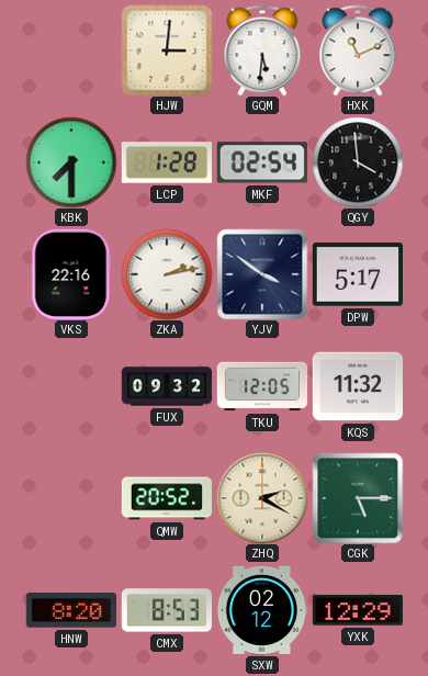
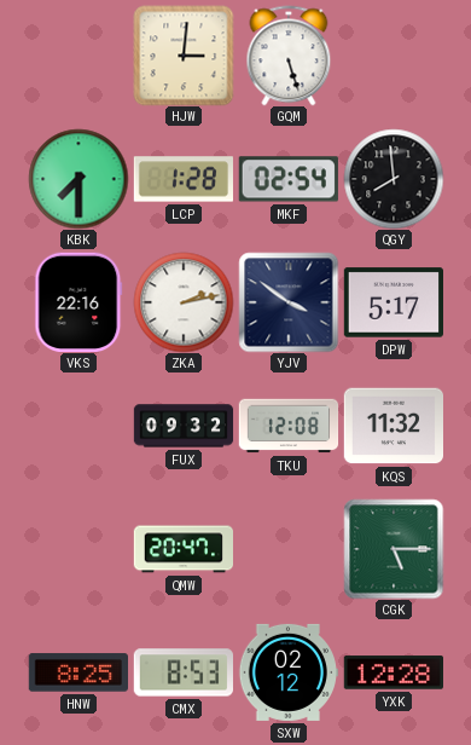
GQM: 5:31 -> 5:27 (289, 56)
HXK: 11:11 -> none (358, 50)
QGY: 3:59 -> 7:59 (394, 179)
TKU: 12:05 -> 12:08 (289, 426)
QMW: 20:52 -> 20:47 (182, 549)
ZHQ: 2:20 -> none (262, 498)
HNW: 8:20 -> 8:25 (77, 672)
YXK: 12:29 -> 12:28 (392, 672)
